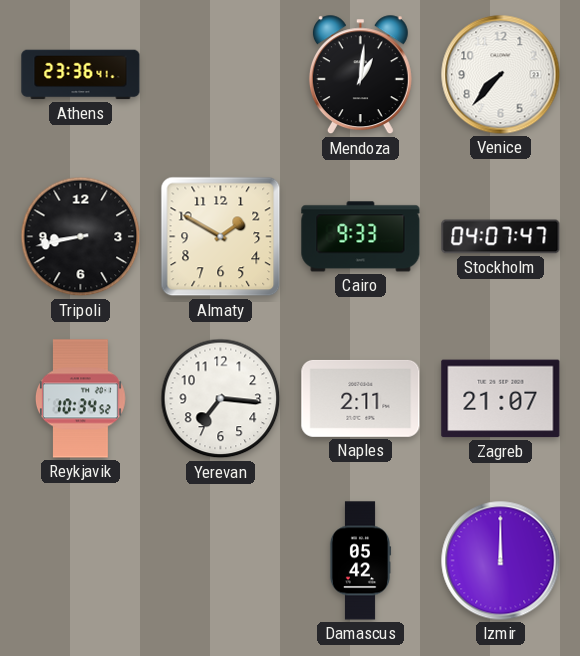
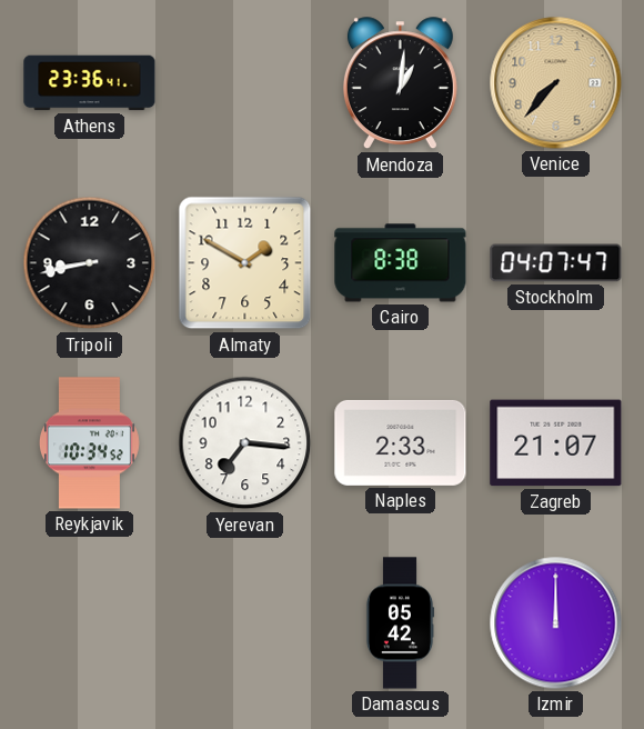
Venice dial: white -> champagne (556, 83)
Cairo: 9:33 -> 8:38 (401, 263)
Naples: 2:11 -> 2:33 (401, 442)
